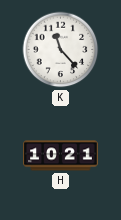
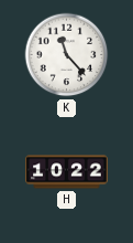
H: 10:21 -> 10:22 (67, 172)
